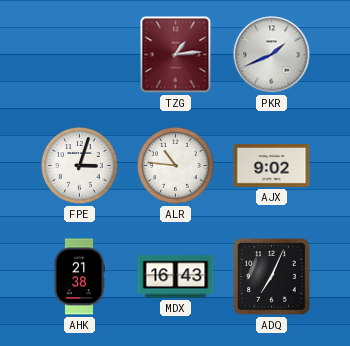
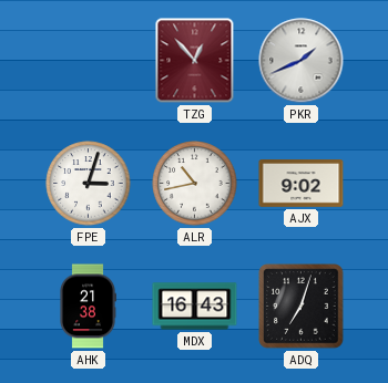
TZG: 1:14 -> 12:53 (195, 61)
ALR: 10:46 -> 10:43 (195, 184)
ADQ: 7:04 -> 7:03 (302, 307)
